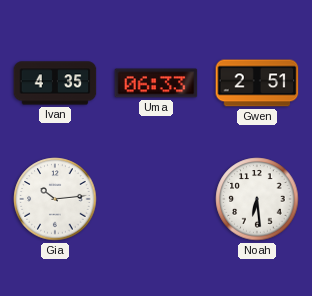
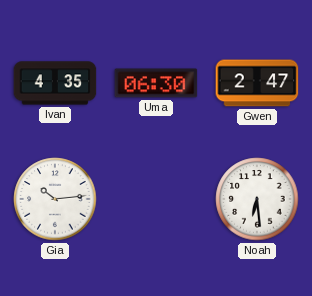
Uma: 06:33 -> 06:30 (156, 83)
Gwen: 2:51 -> 2:47 (257, 83)
